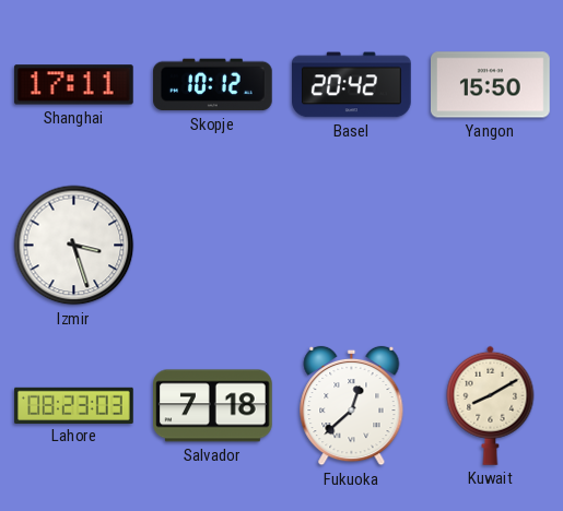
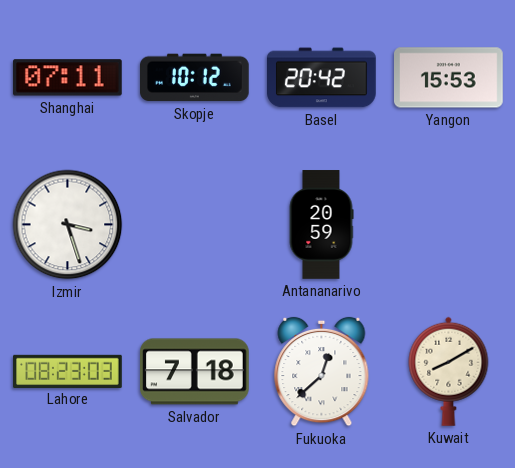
Shanghai: 17:11 -> 07:11 (67, 78)
Yangon: 15:50 -> 15:53 (449, 78)
Antananarivo: none -> 20:59 (321, 225)
